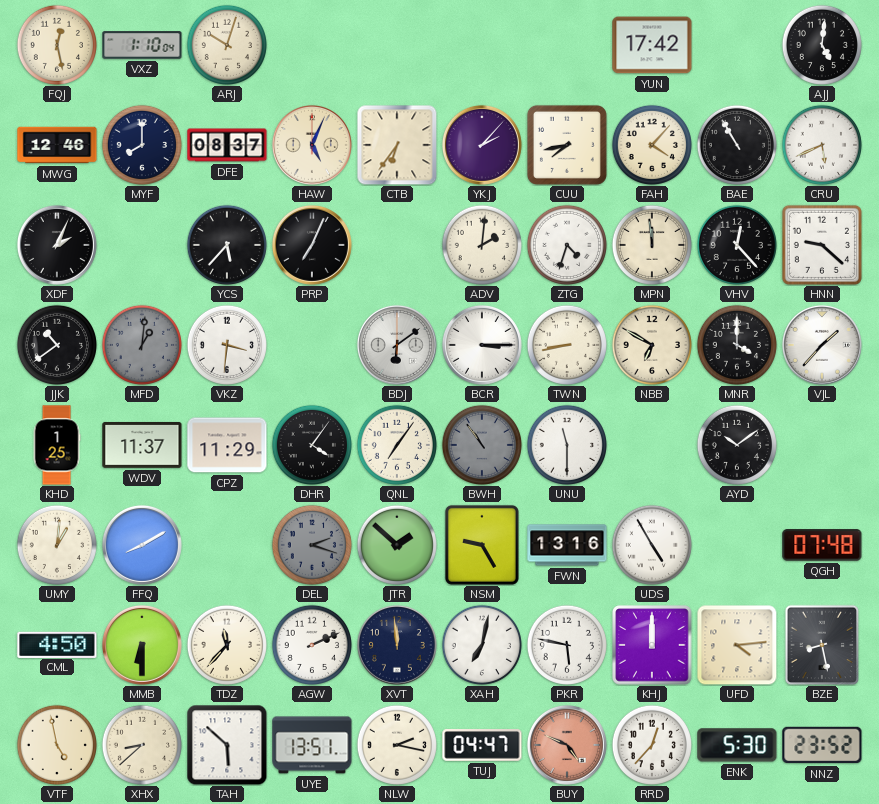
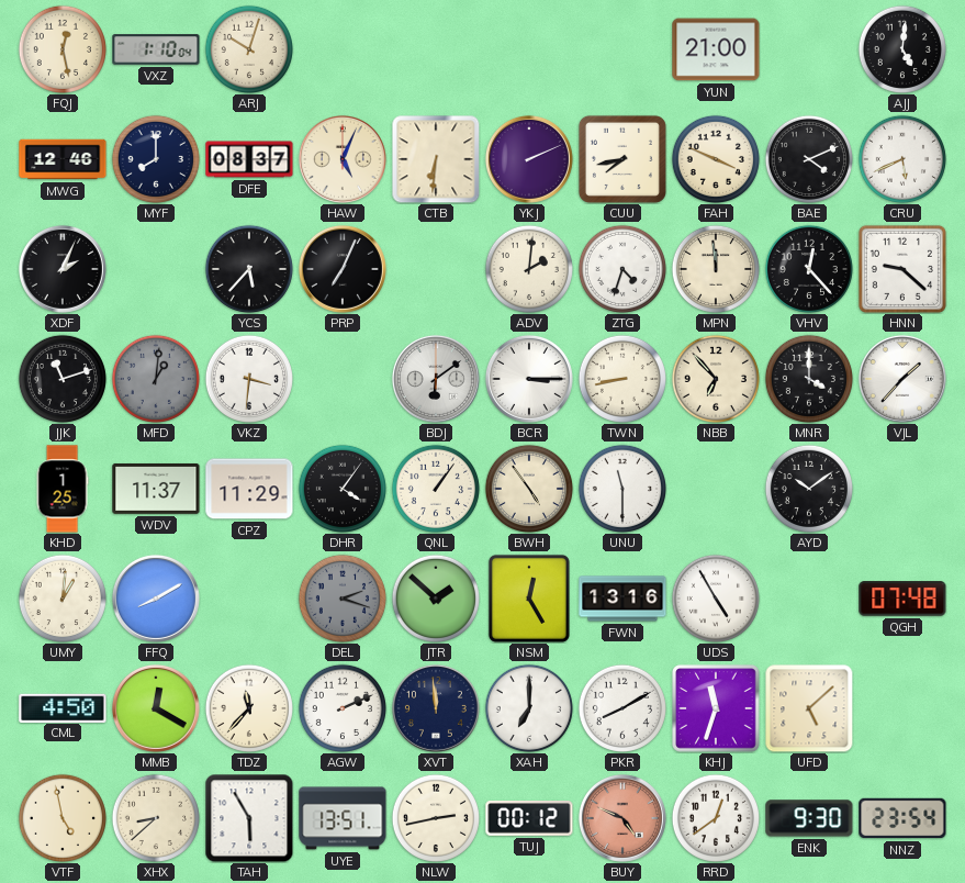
YUN: 17:42 -> 21:00 (716, 49)
CTB: 6:36 -> 6:31 (436, 159)
YKJ: 2:07 -> 2:11 (529, 159)
FAH: 4:07 -> 3:49 (715, 158)
BAE: 10:55 -> 4:11 (808, 158)
JJK: 10:39 -> 11:12 (61, 378)
NBB: 6:50 -> 6:53 (715, 378)
QNL: 7:06 -> 1:06 (435, 488)
BWH: 10:54 -> 4:54 (528, 488)
BWH dial: grey -> cream (528, 488)
NSM: 9:25 -> 12:25 (529, 599)
MMB: 6:30 -> 12:20 (156, 708)
XAH: 7:02 -> 7:00 (528, 707)
PKR: 5:47 -> 8:10 (621, 707)
KHJ: 12:00 -> 11:33 (716, 708)
UFD: 4:14 -> 5:08 (809, 708)
BZE: 8:28 -> none (822, 645)
TAH: 5:52 -> 5:55 (249, 818)
NLW: 2:17 -> 2:43 (435, 817)
TUJ: 04:47 -> 00:12 (529, 819)
RRD: 12:37 -> 12:39 (715, 817)
ENK: 5:30 -> 9:30 (809, 818)
NNZ: 23:52 -> 23:54 (902, 818)
